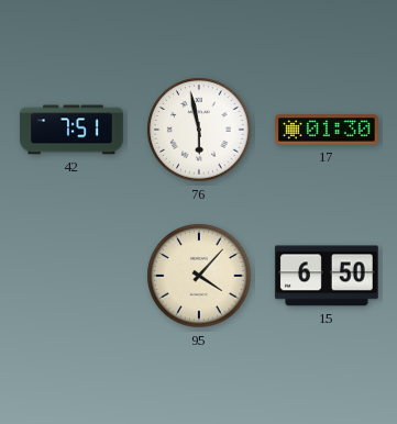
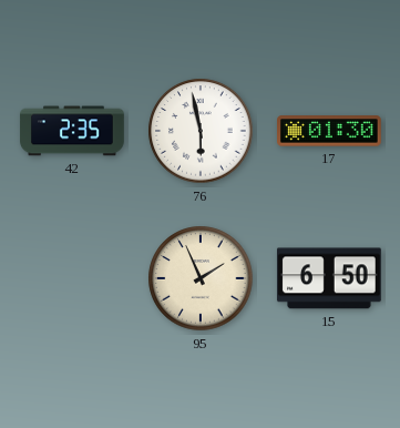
42: 7:51 -> 2:35 (72, 131)
95: 4:07 -> 1:56 (201, 278)
